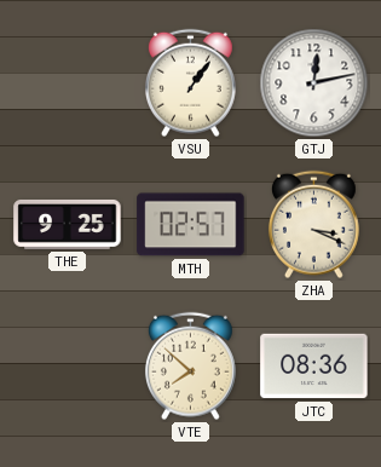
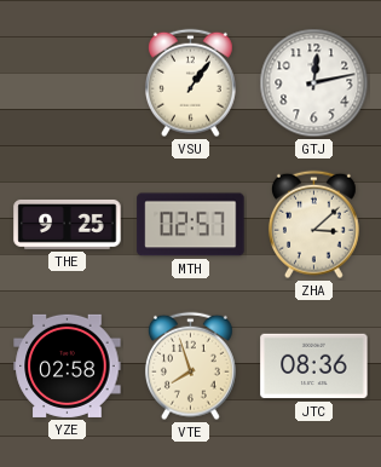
ZHA: 3:19 -> 3:08 (313, 225)
YZE: none -> 02:58 (68, 365)
VTE: 7:52 -> 7:57 (190, 367)
